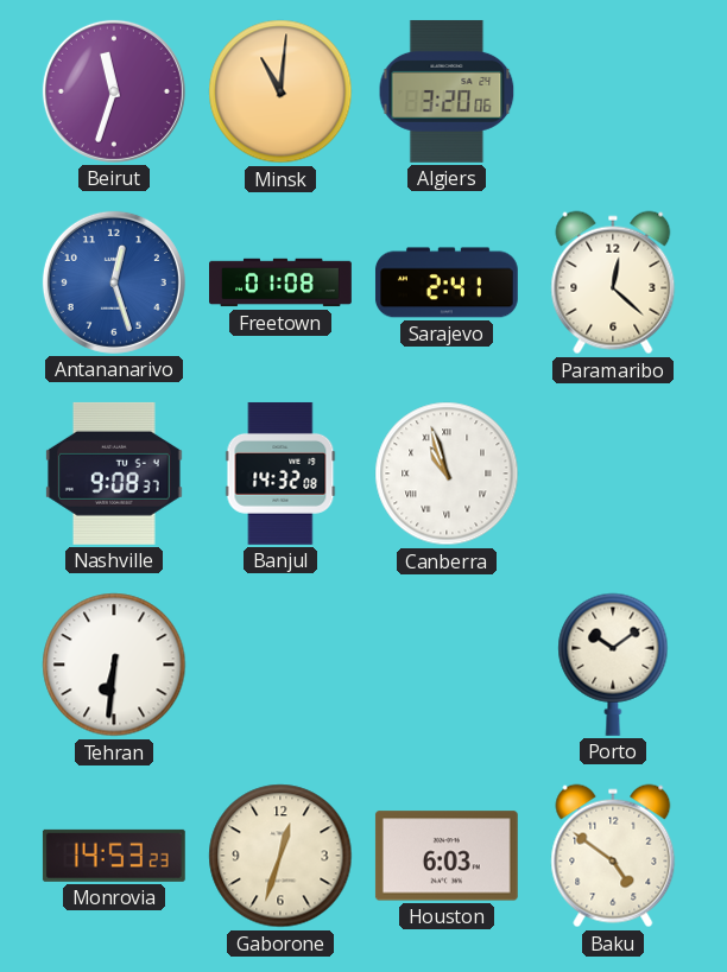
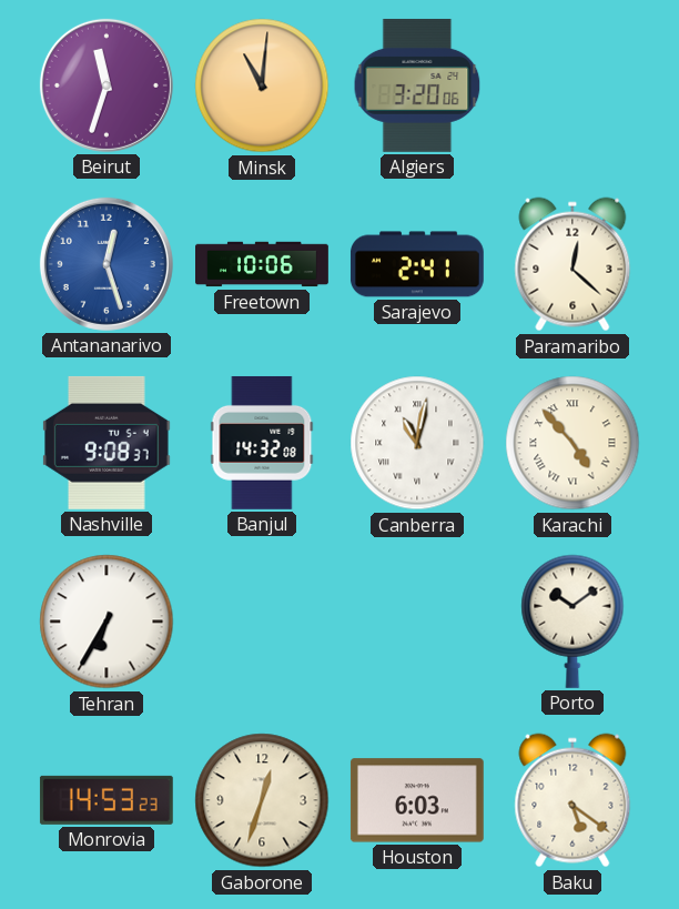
Freetown: 01:08 -> 10:06 (262, 264)
Canberra: 10:57 -> 11:02 (417, 443)
Karachi: none -> 4:53 (572, 443)
Tehran: 6:31 -> 6:35 (107, 622)
Baku: 4:51 -> 5:21 (572, 800)
